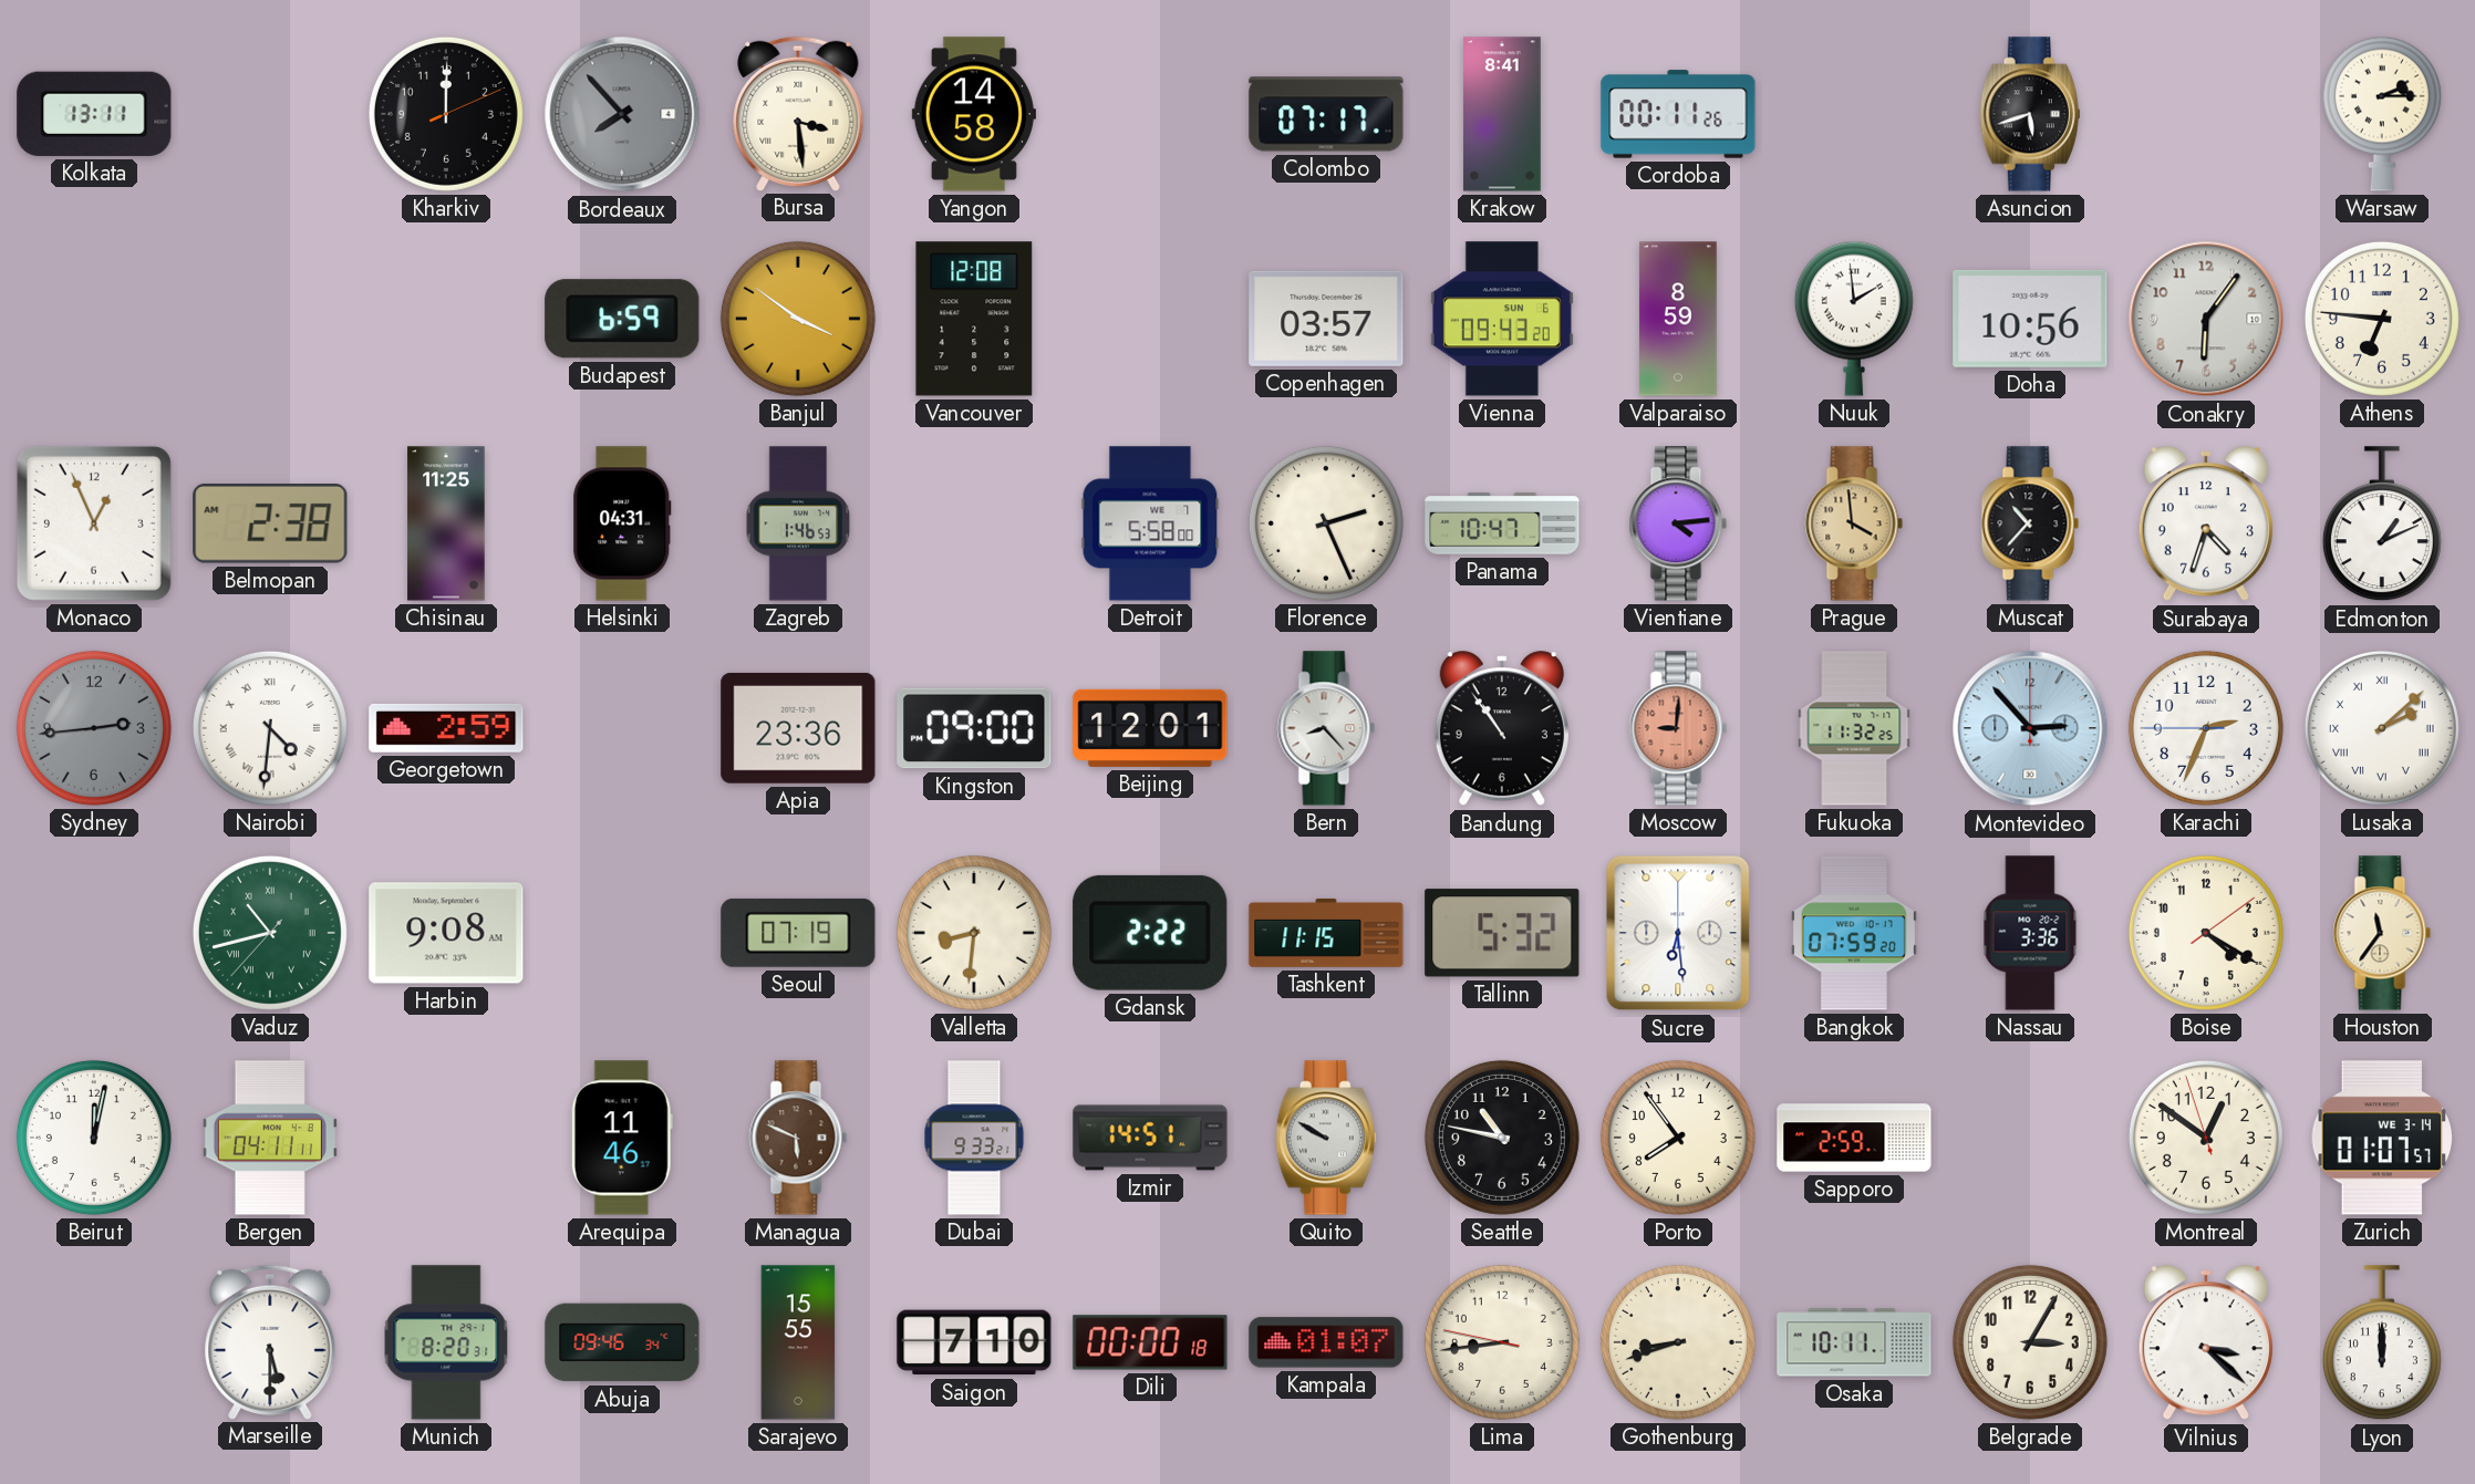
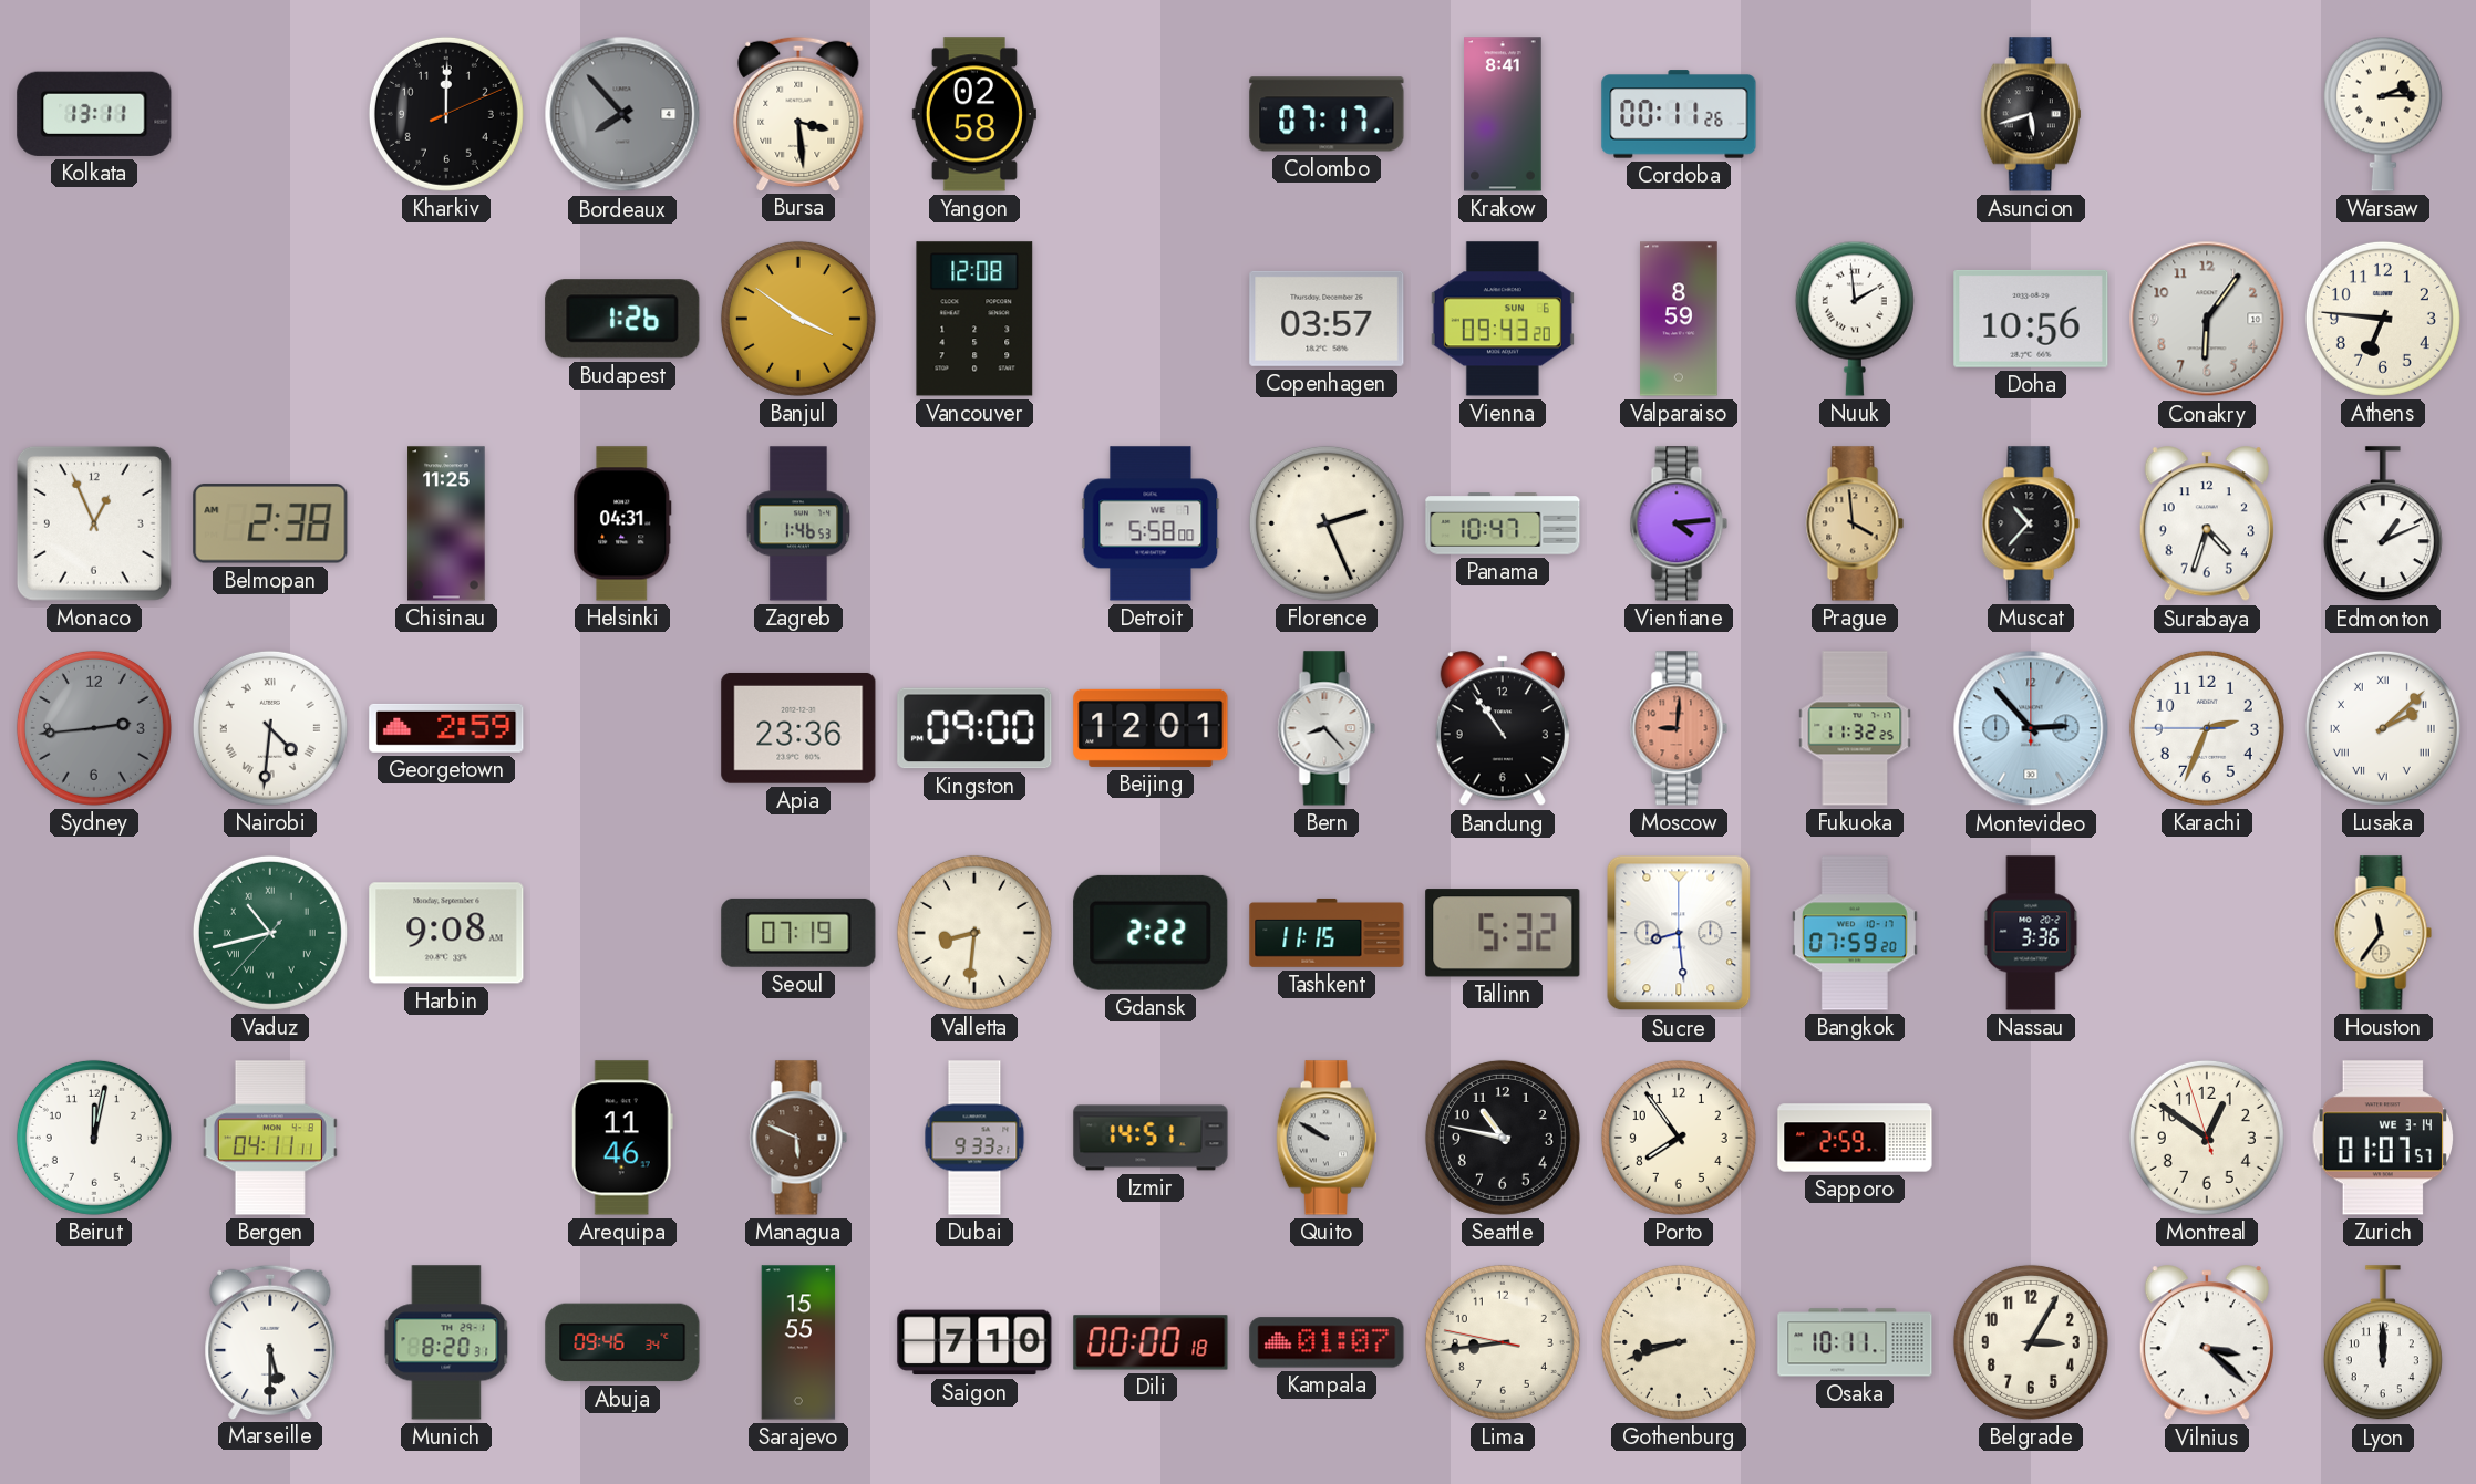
Yangon: 14:58 -> 02:58 (974, 114)
Budapest: 6:59 -> 1:26 (622, 319)
Sucre: 6:29 -> 8:29 (1679, 933)
Boise: 4:20 -> none (2206, 933)
